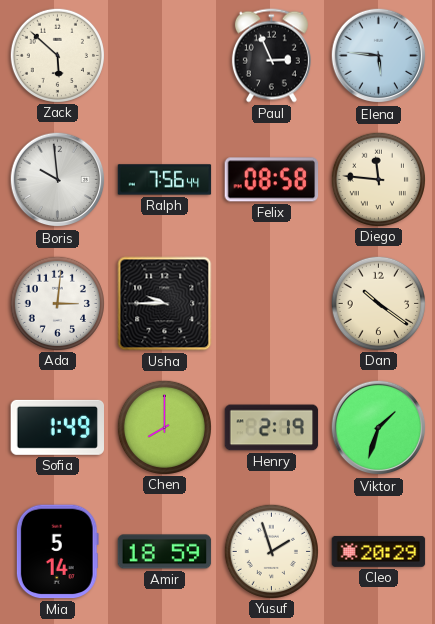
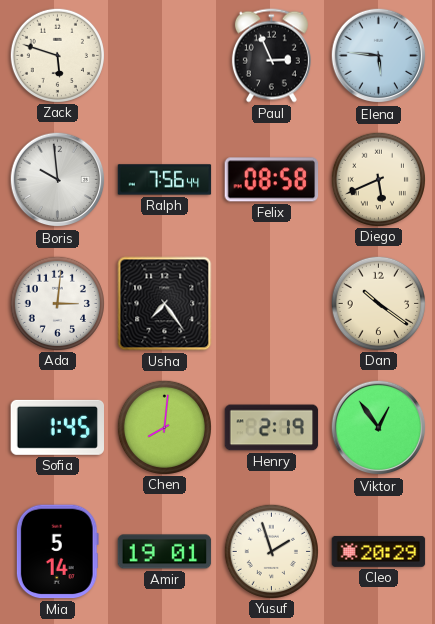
Zack: 5:52 -> 5:48 (57, 55)
Diego: 11:46 -> 5:41 (378, 179)
Usha: 9:45 -> 7:24 (165, 304)
Sofia: 1:49 -> 1:45 (58, 427)
Chen: 8:00 -> 8:01 (164, 427)
Viktor: 1:33 -> 12:54 (379, 428)
Amir: 18:59 -> 19:01 (165, 552)
